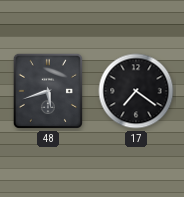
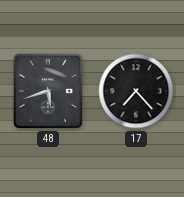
17: 7:21 -> 7:23 (136, 91)
